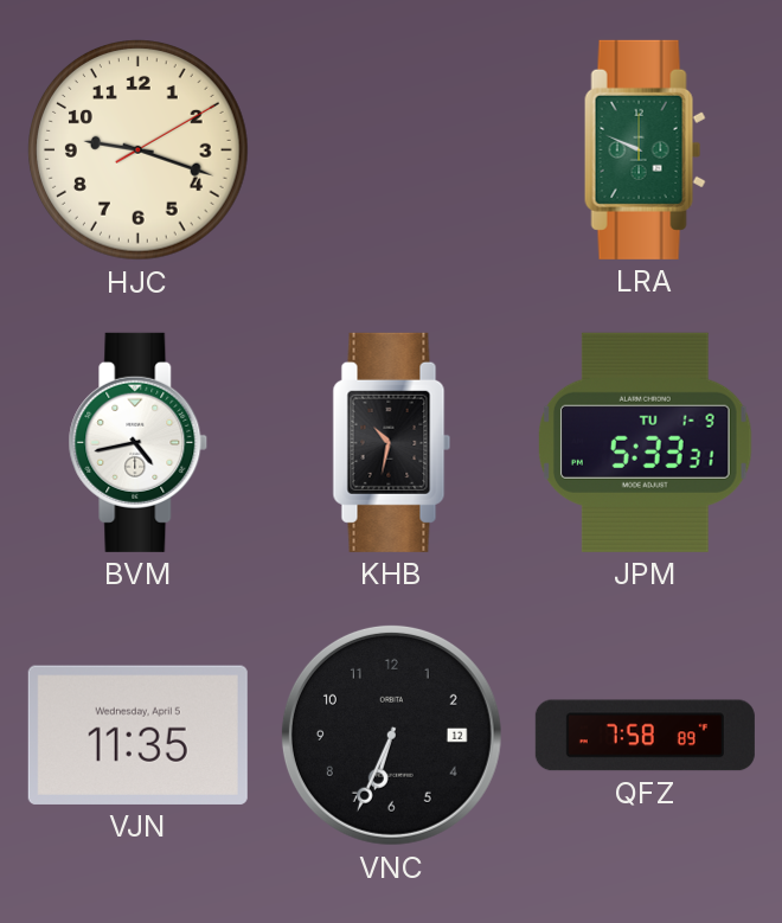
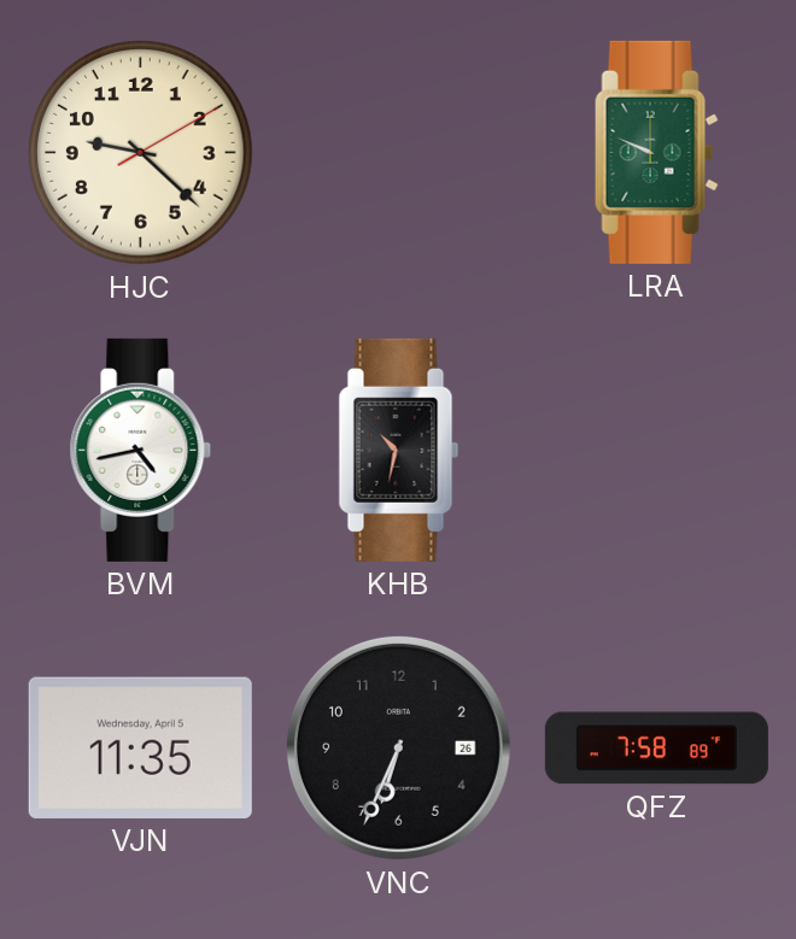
HJC: 9:18 -> 9:22 (141, 153)
JPM: 5:33 -> none (646, 442)
VNC date: 12 -> 26 (398, 747)
